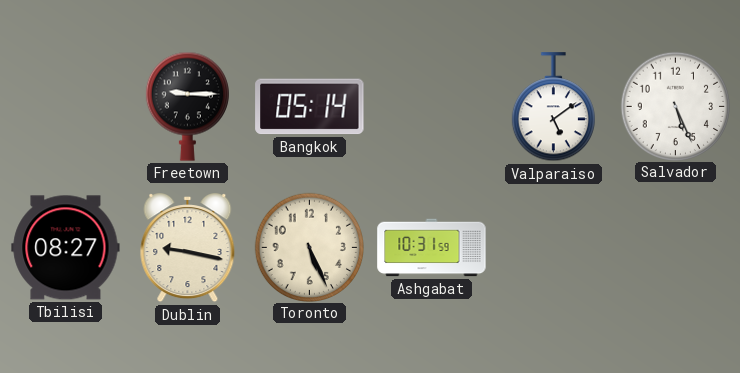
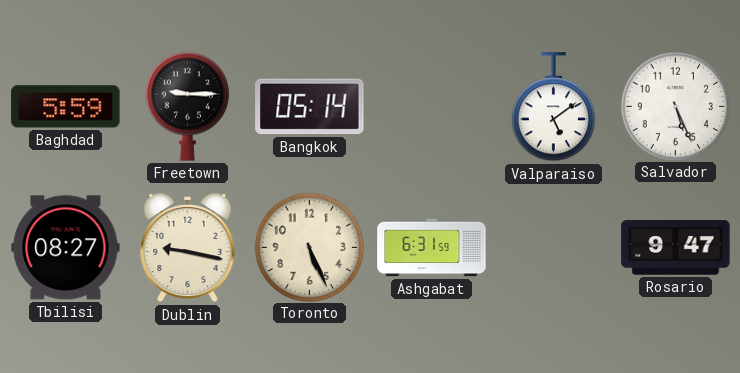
Baghdad: none -> 5:59 (66, 107)
Ashgabat: 10:31 -> 6:31 (432, 248)
Rosario: none -> 9:47 (676, 248)
